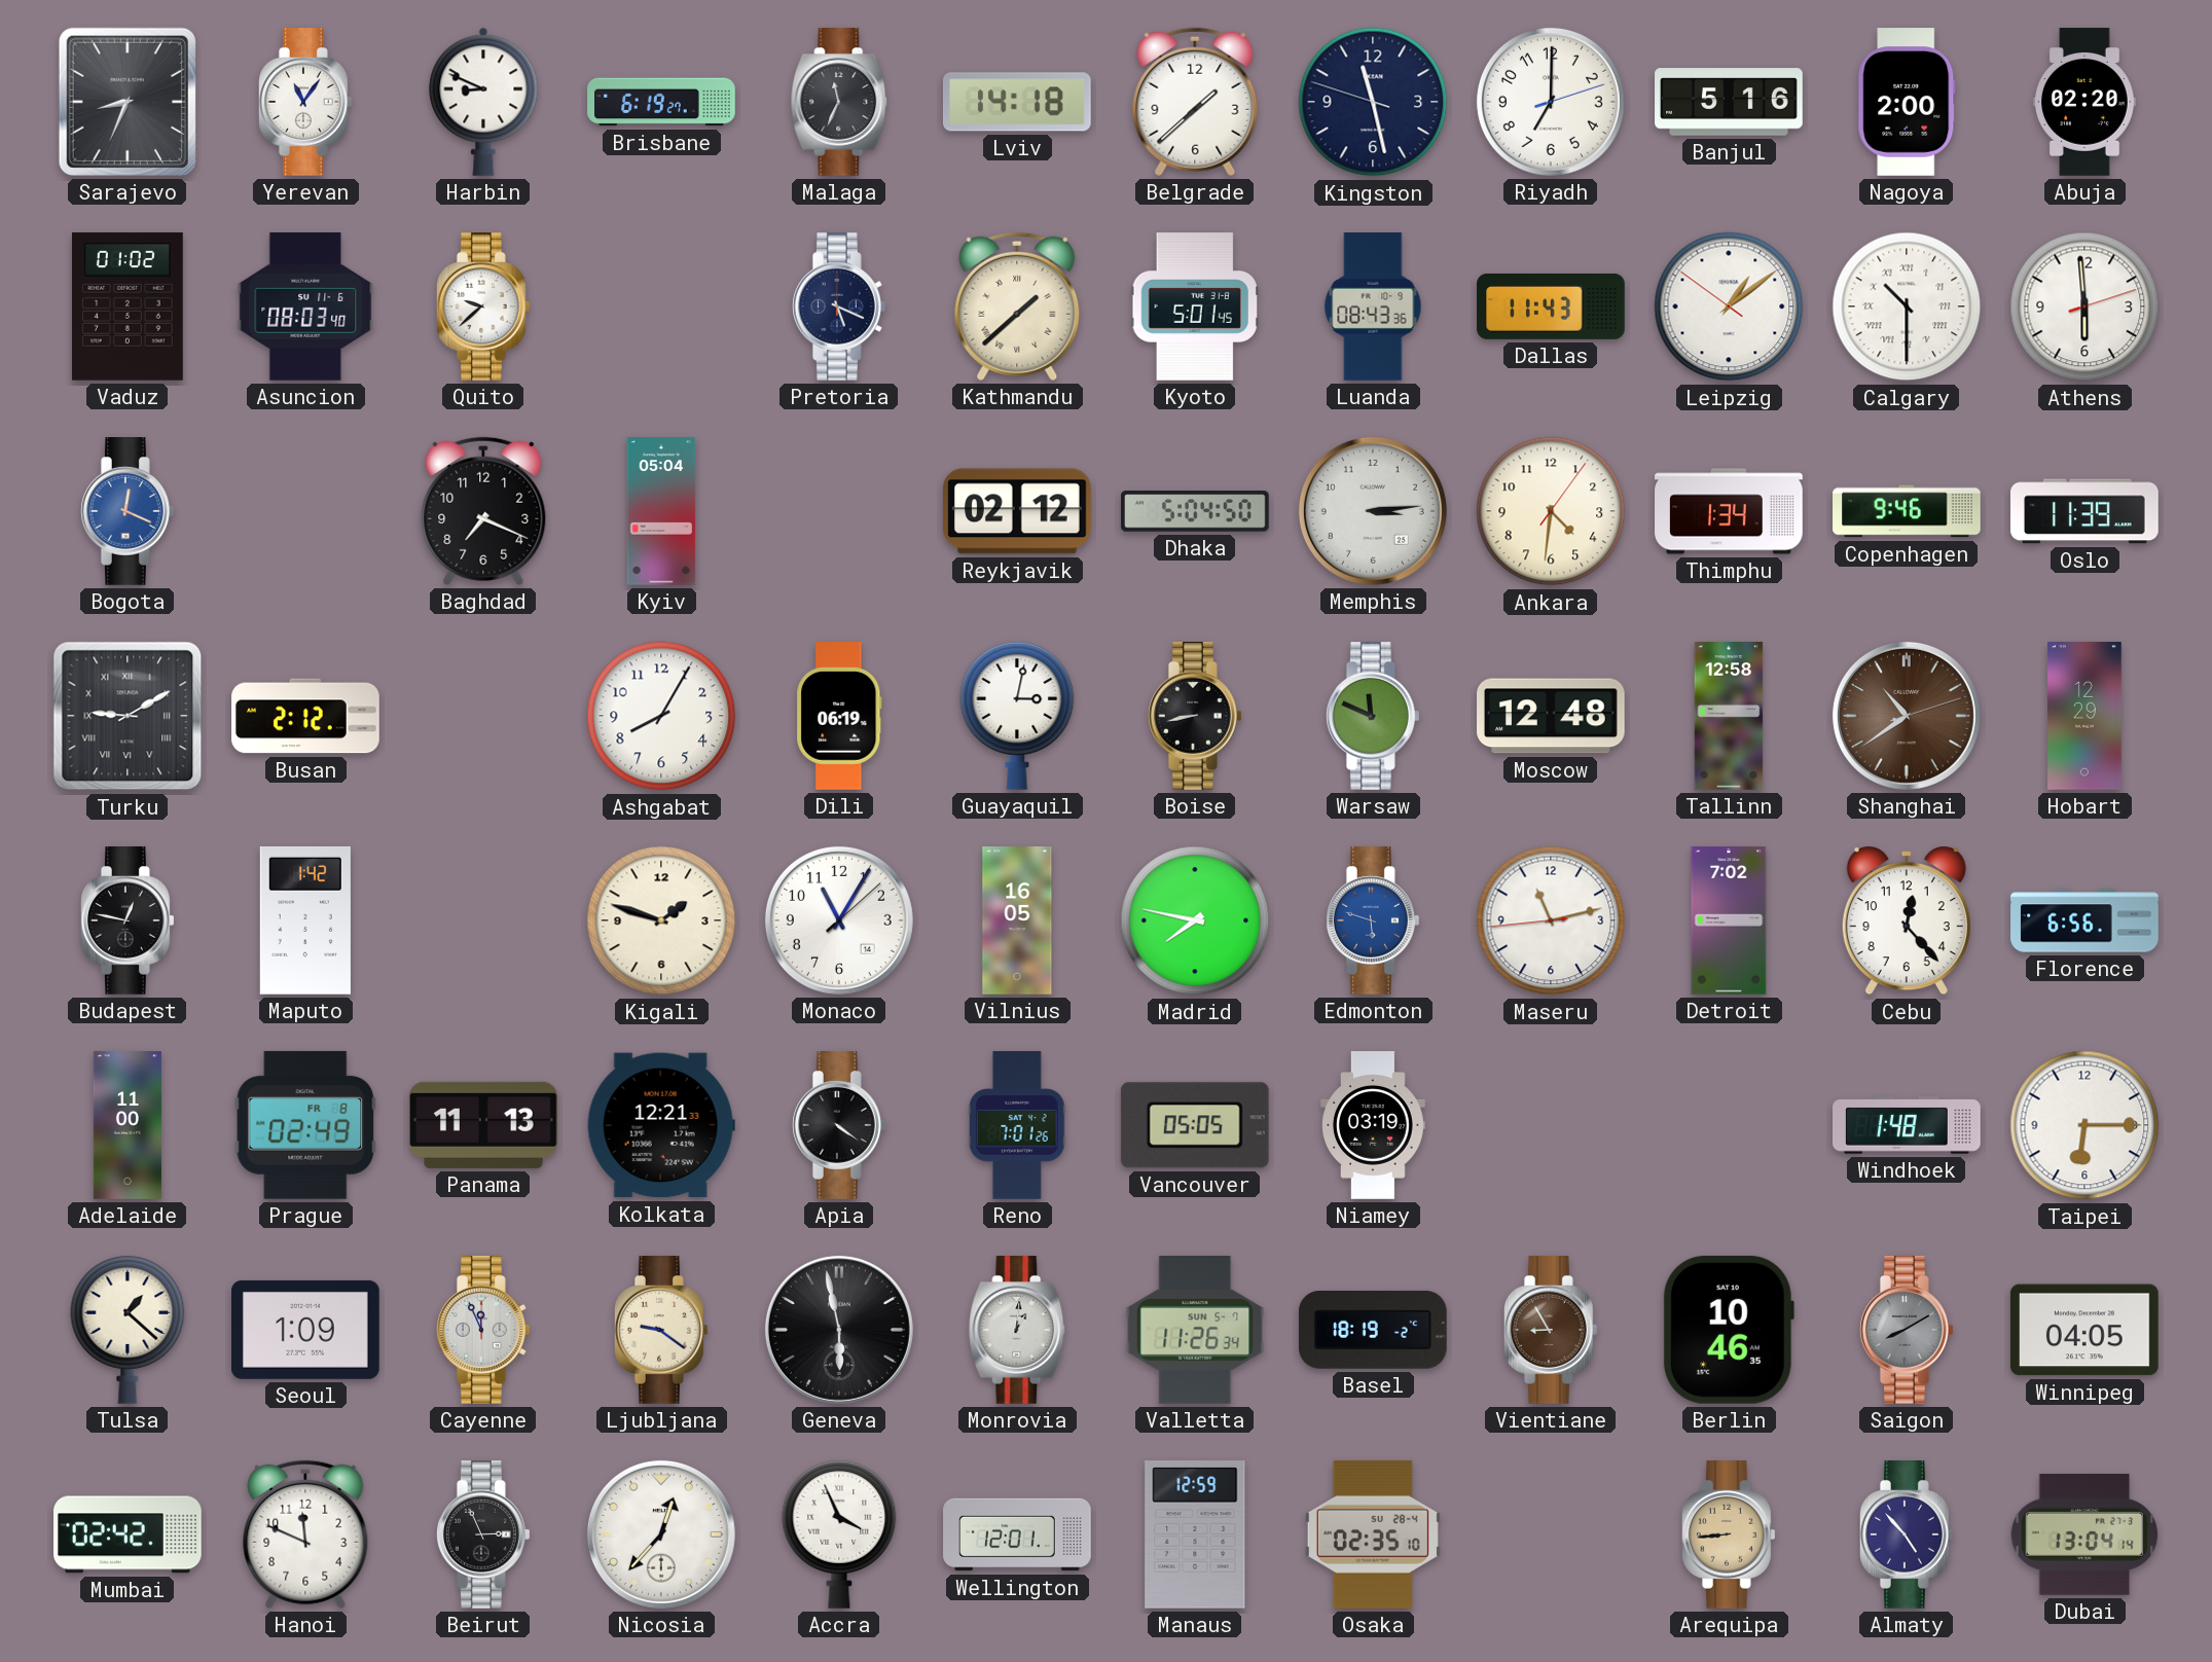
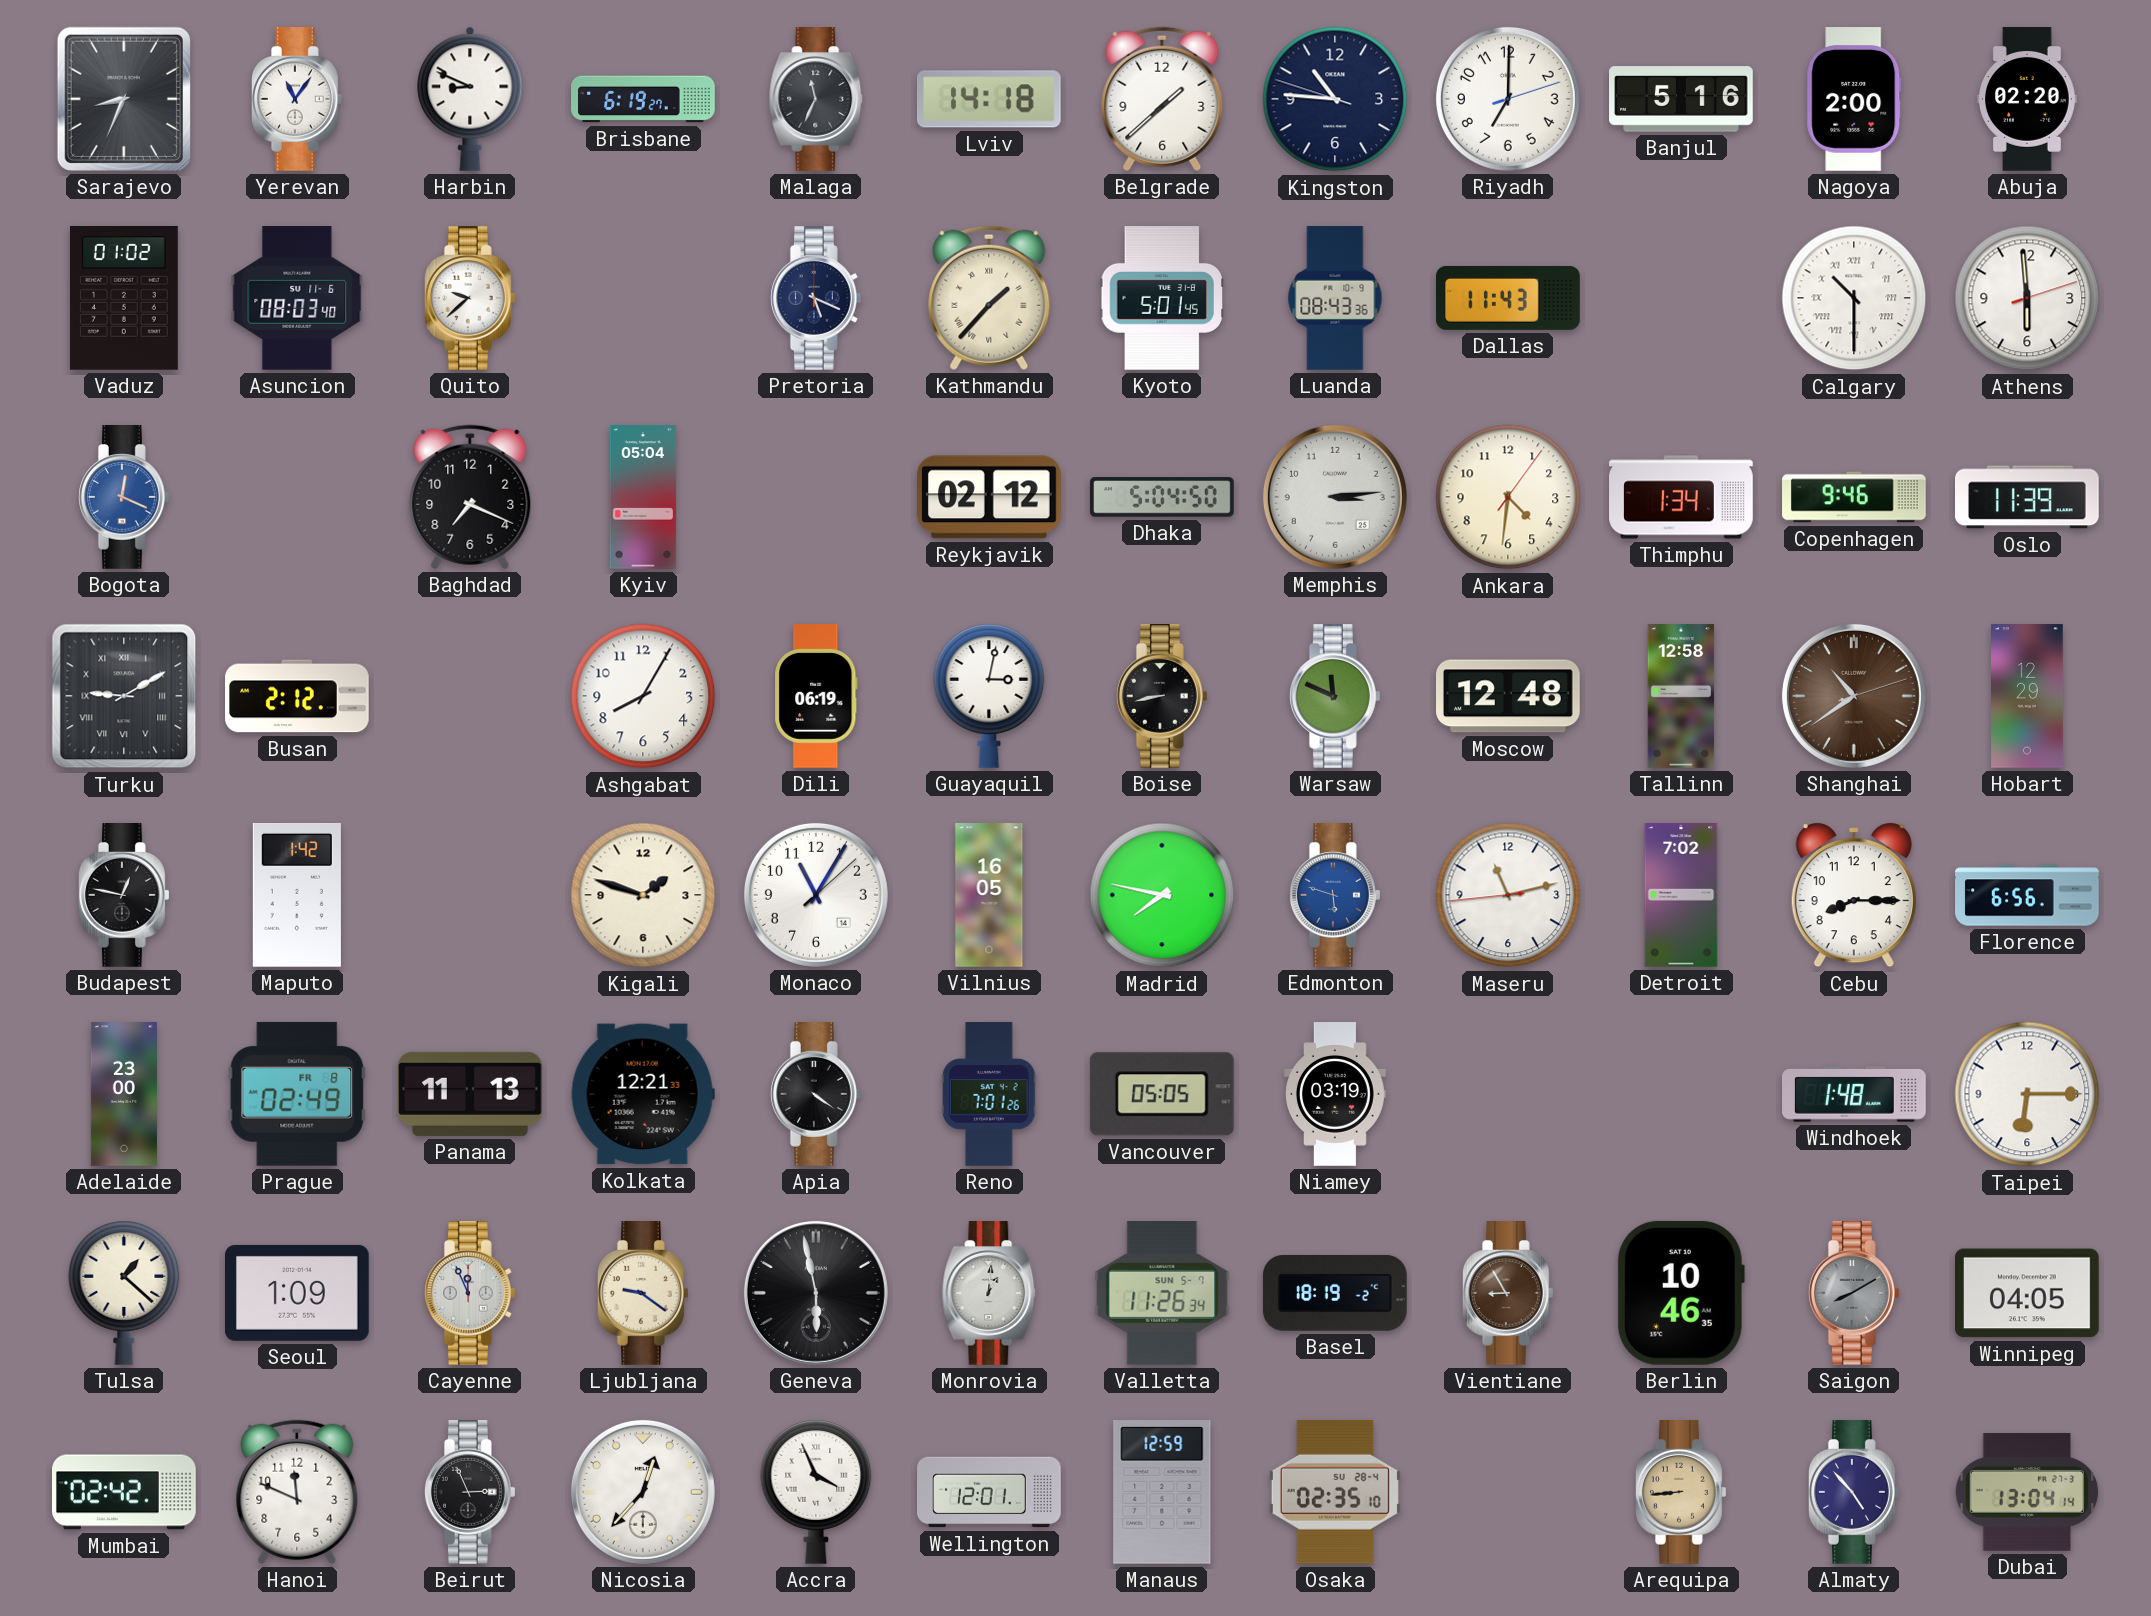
Kingston: 11:27 -> 10:45 (1335, 99)
Kathmandu: 1:38 -> 1:37 (989, 298)
Leipzig: 1:08 -> none (1729, 306)
Cebu: 12:23 -> 8:15 (1854, 895)
Adelaide: 11:00 -> 23:00 (124, 1094)
